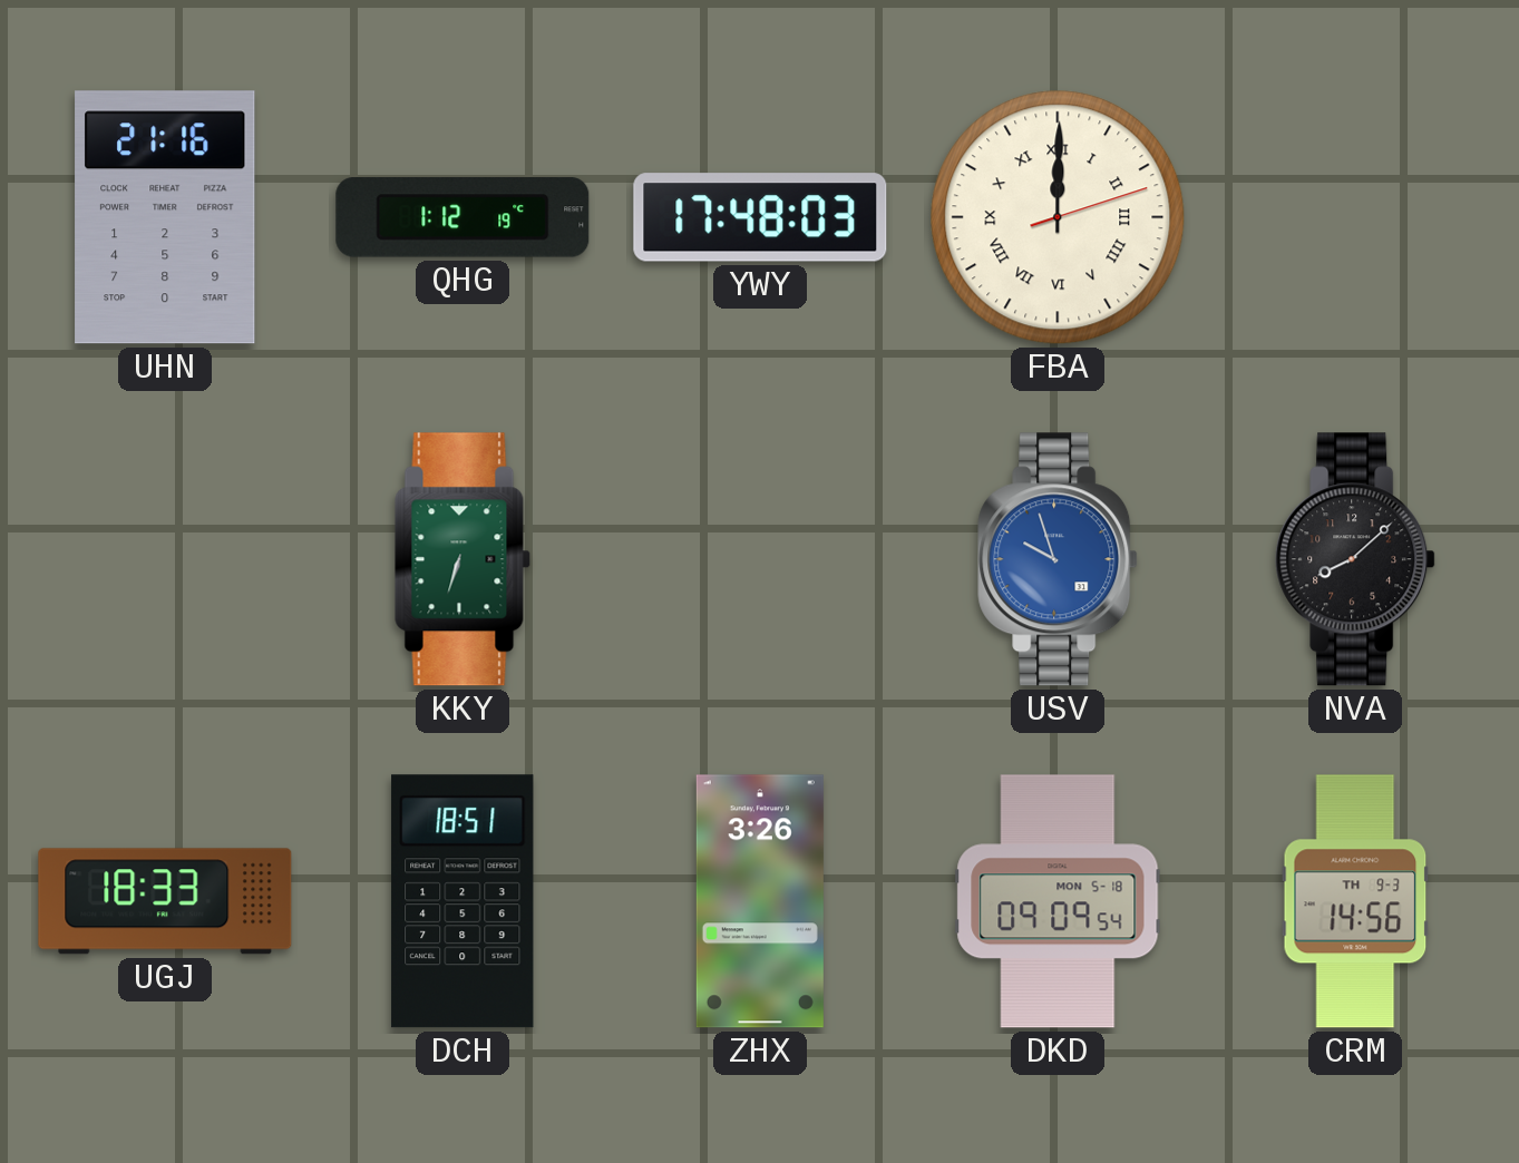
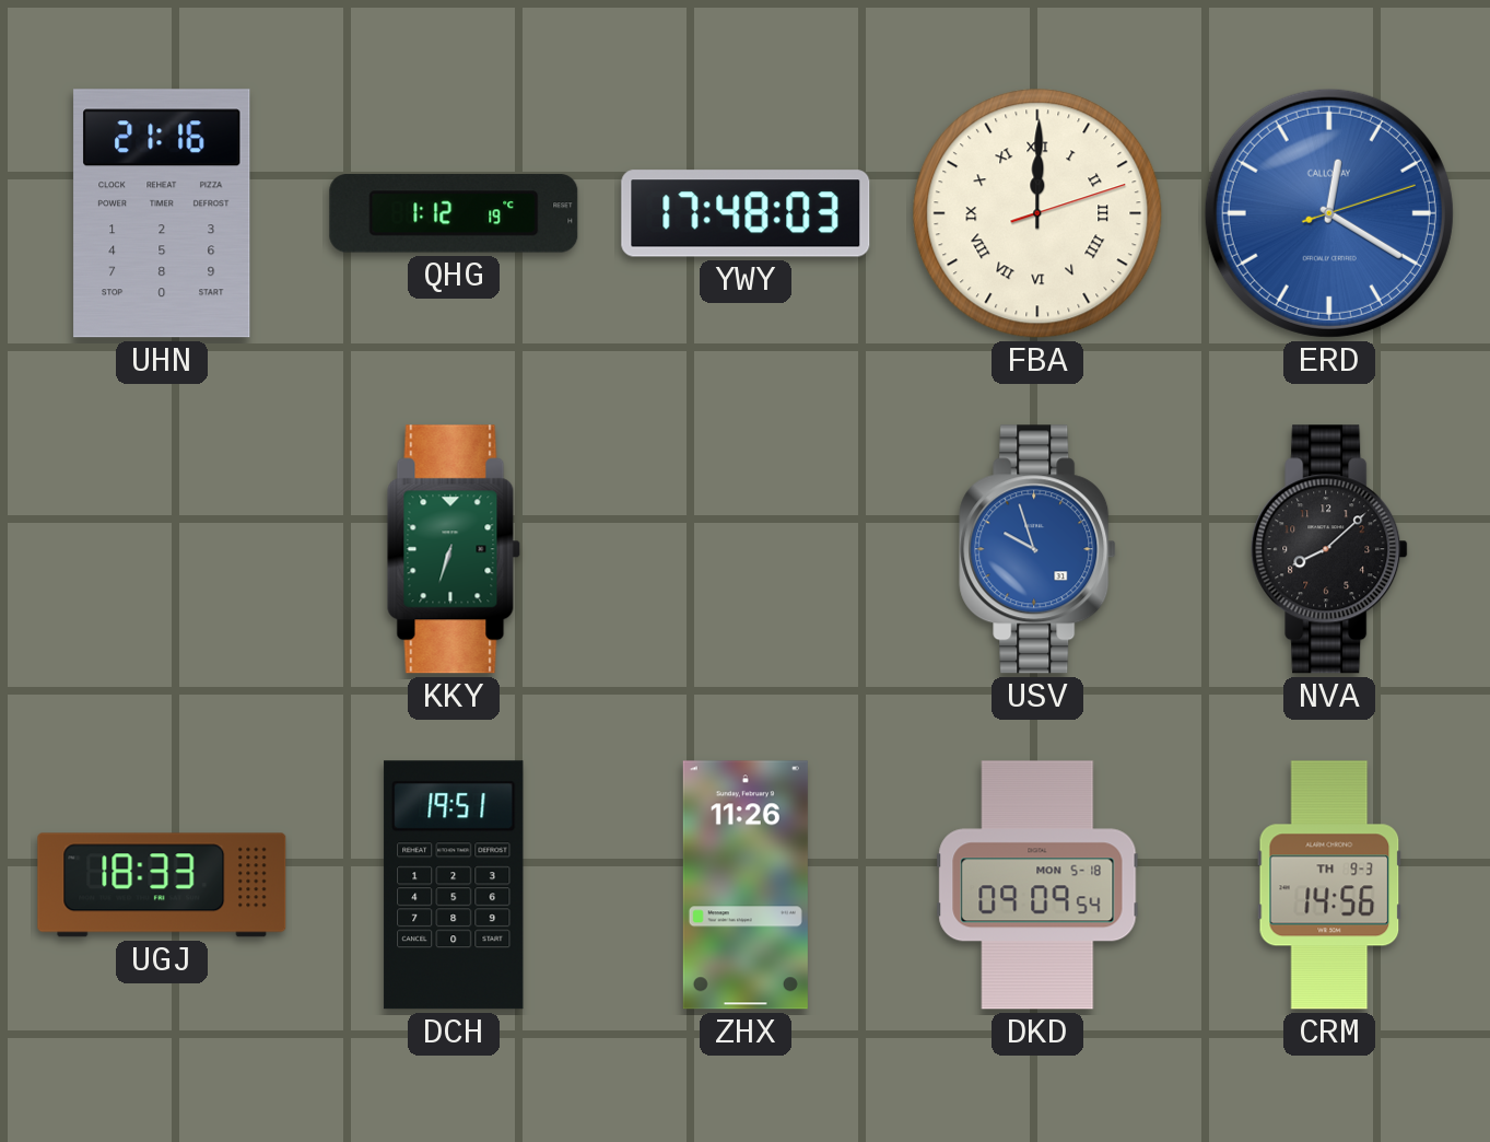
ERD: none -> 12:20 (1329, 213)
DCH: 18:51 -> 19:51 (454, 885)
ZHX: 3:26 -> 11:26 (746, 885)
